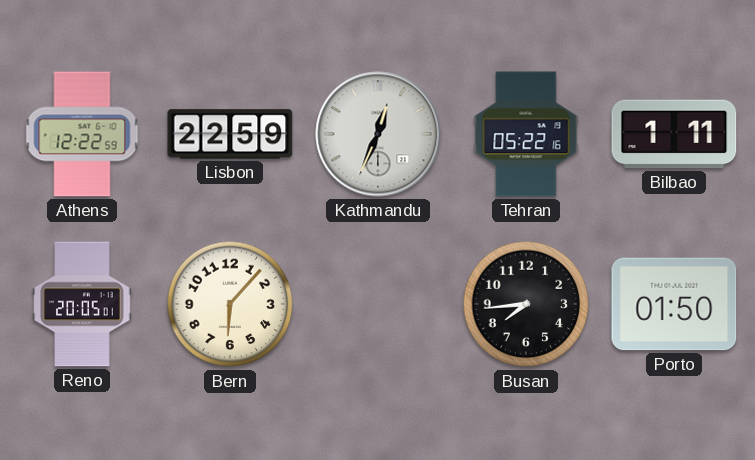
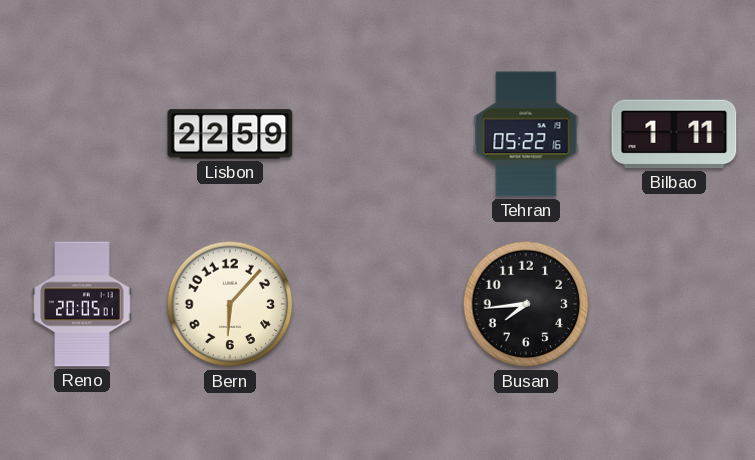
Athens: 12:22 -> none (82, 134)
Kathmandu: 12:34 -> none (378, 134)
Porto: 01:50 -> none (674, 304)
